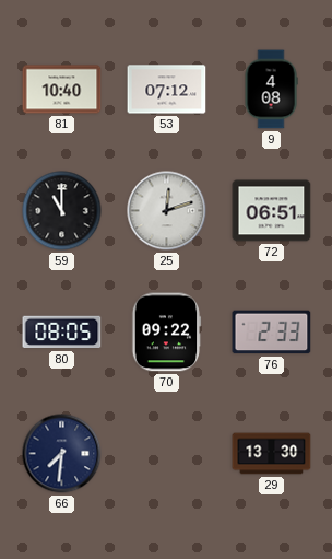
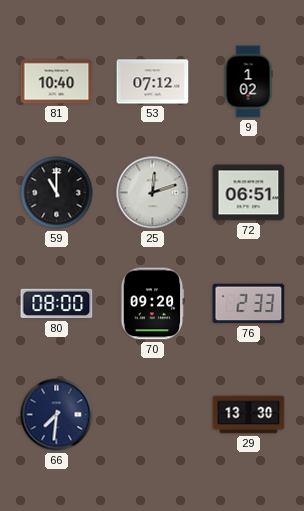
9: 4:08 -> 1:02 (248, 82)
80: 08:05 -> 08:00 (57, 304)
70: 09:22 -> 09:20 (152, 304)
